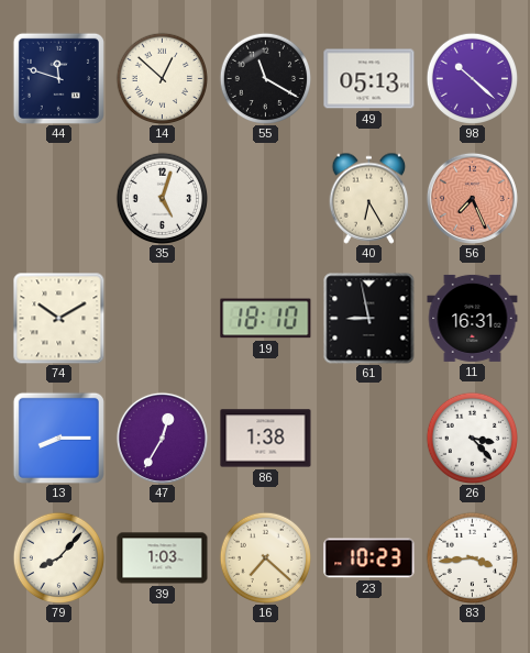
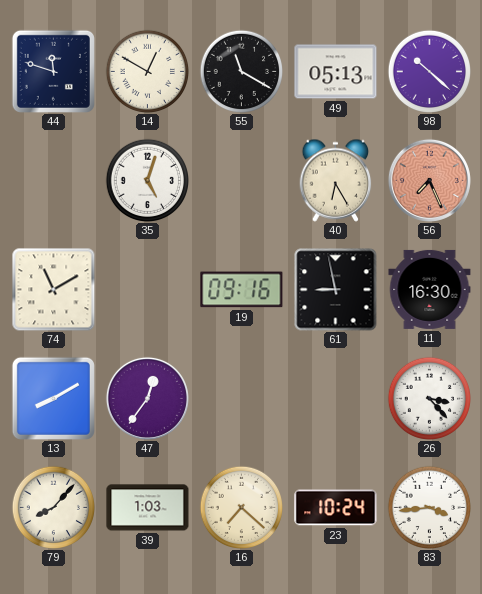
14: 12:52 -> 12:50 (147, 71)
74: 10:10 -> 11:10 (53, 289)
19: 18:10 -> 09:16 (242, 290)
11: 16:31 -> 16:30 (430, 289)
13: 8:15 -> 8:10 (53, 398)
47: 12:35 -> 12:36 (147, 398)
86: 1:38 -> none (266, 439)
23: 10:23 -> 10:24 (336, 508)
